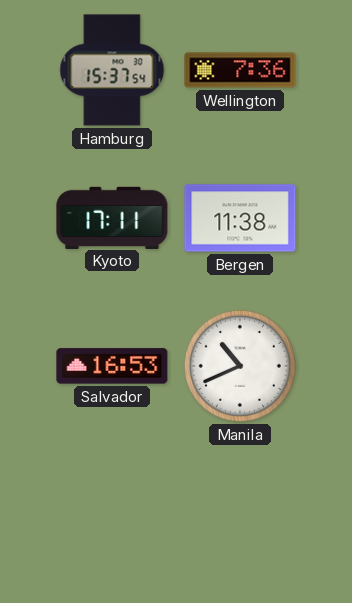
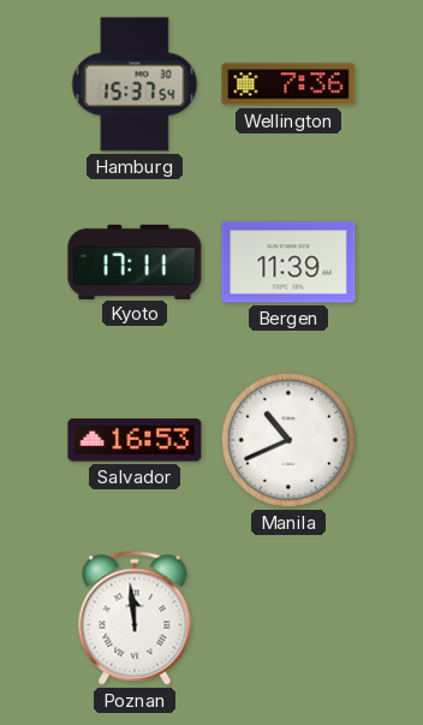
Bergen: 11:38 -> 11:39 (288, 262)
Poznan: none -> 11:59 (135, 618)
